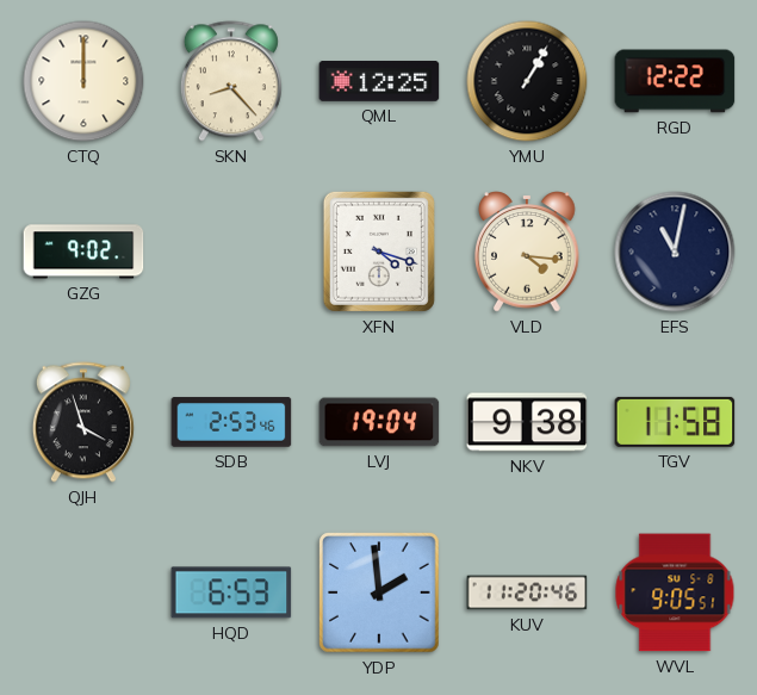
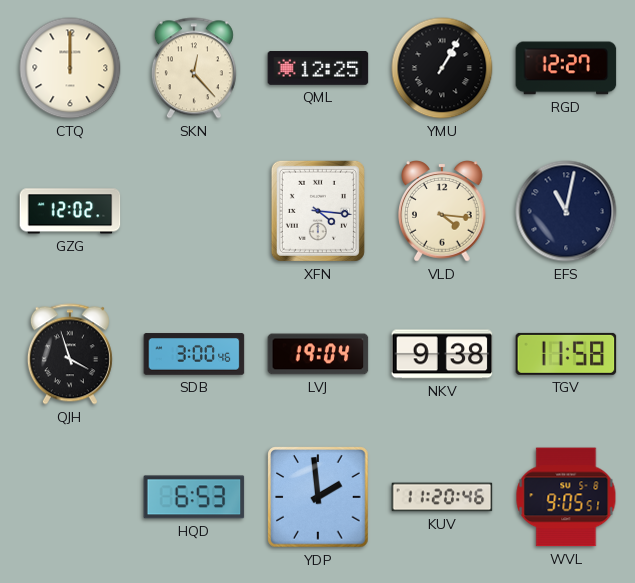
SKN: 8:23 -> 12:23 (194, 68)
RGD: 12:22 -> 12:27 (566, 68)
GZG: 9:02 -> 12:02 (70, 211)
XFN: 4:18 -> 4:16 (318, 211)
SDB: 2:53 -> 3:00 (194, 354)
